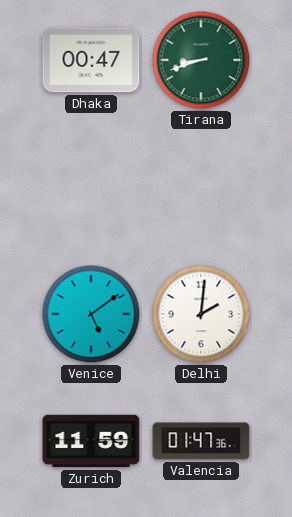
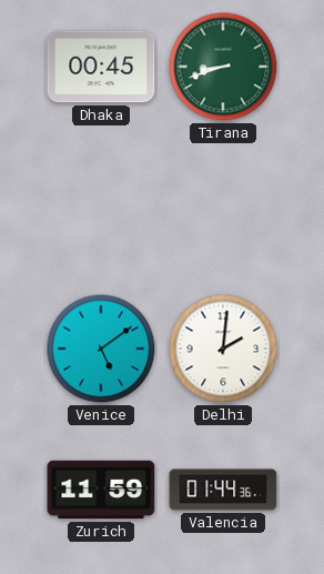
Dhaka: 00:47 -> 00:45 (101, 67)
Valencia: 01:47 -> 01:44 (223, 490)
